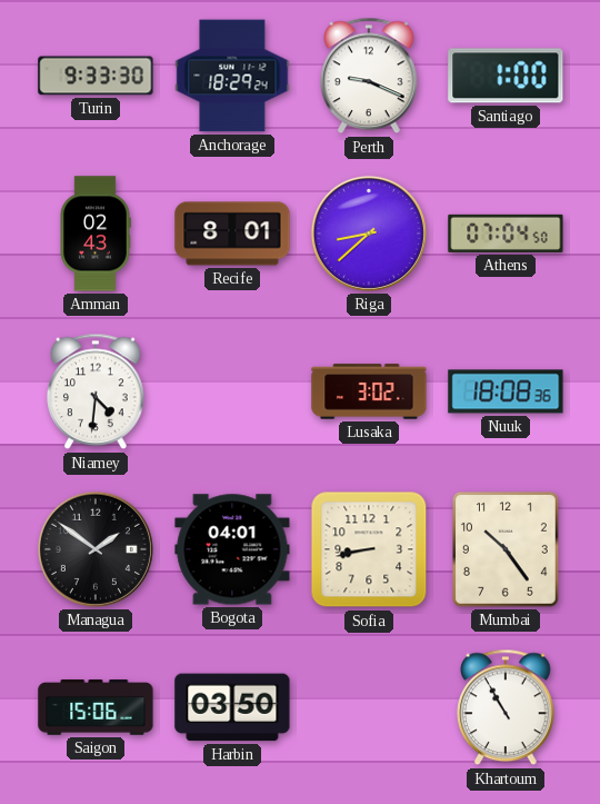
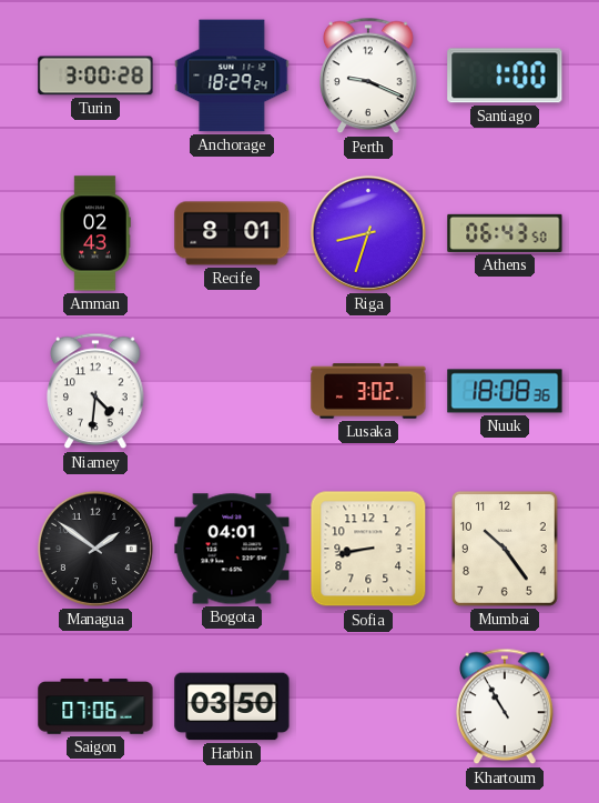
Turin: 9:33 -> 3:00 (95, 76)
Riga: 8:38 -> 8:33 (368, 233)
Athens: 07:04 -> 06:43 (505, 233)
Saigon: 15:06 -> 07:06 (95, 706)
